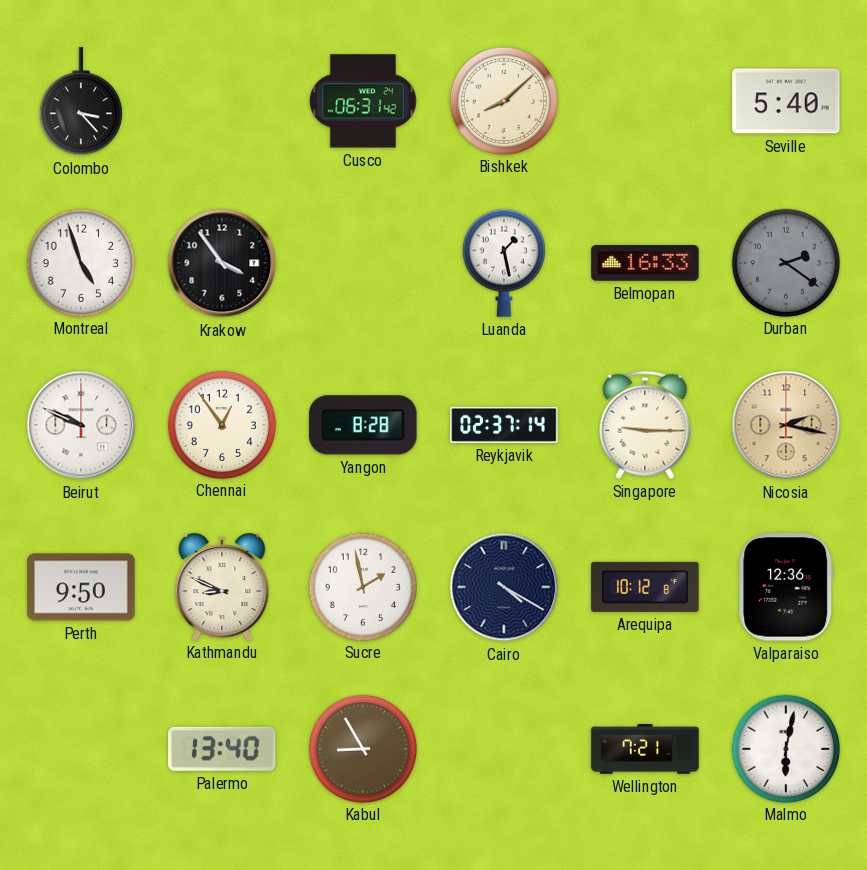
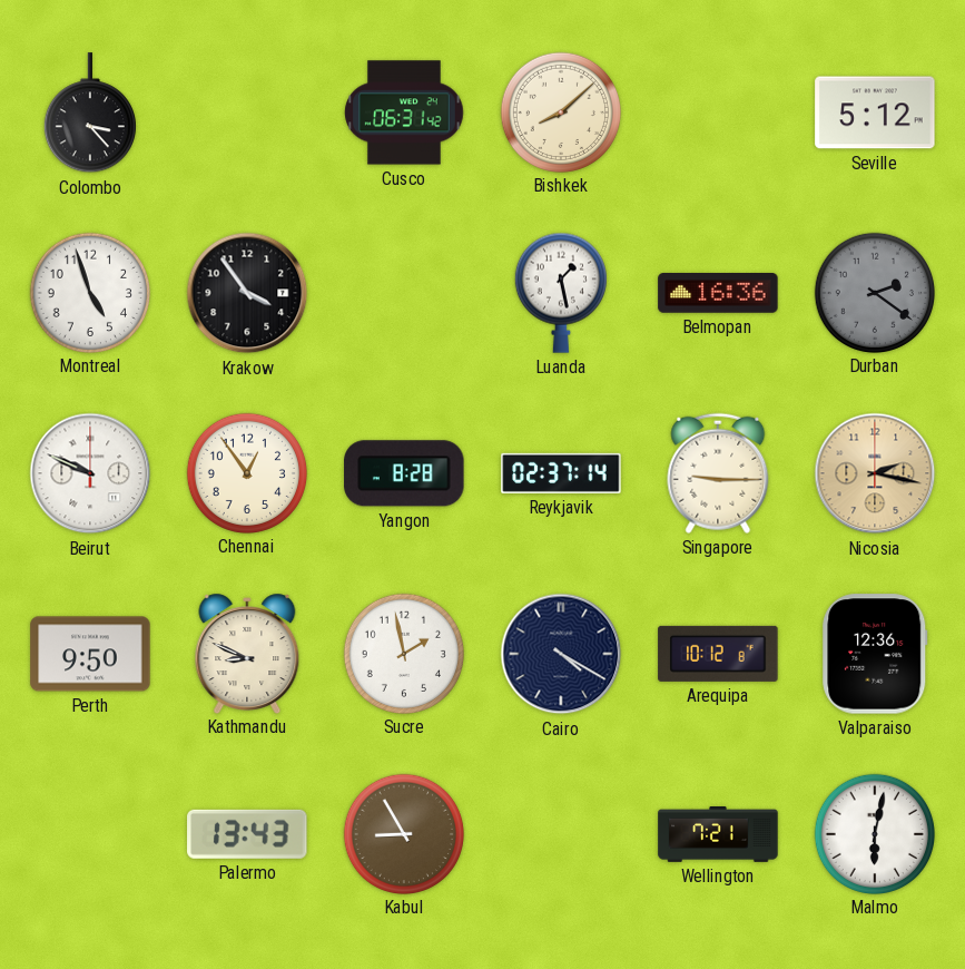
Seville: 5:40 -> 5:12 (875, 112)
Belmopan: 16:33 -> 16:36 (718, 294)
Palermo: 13:40 -> 13:43 (247, 834)
